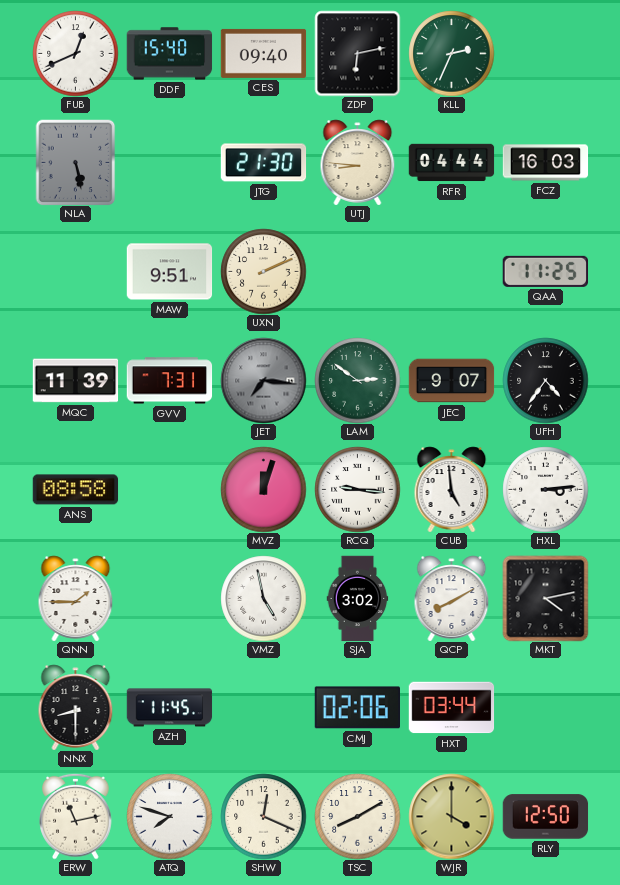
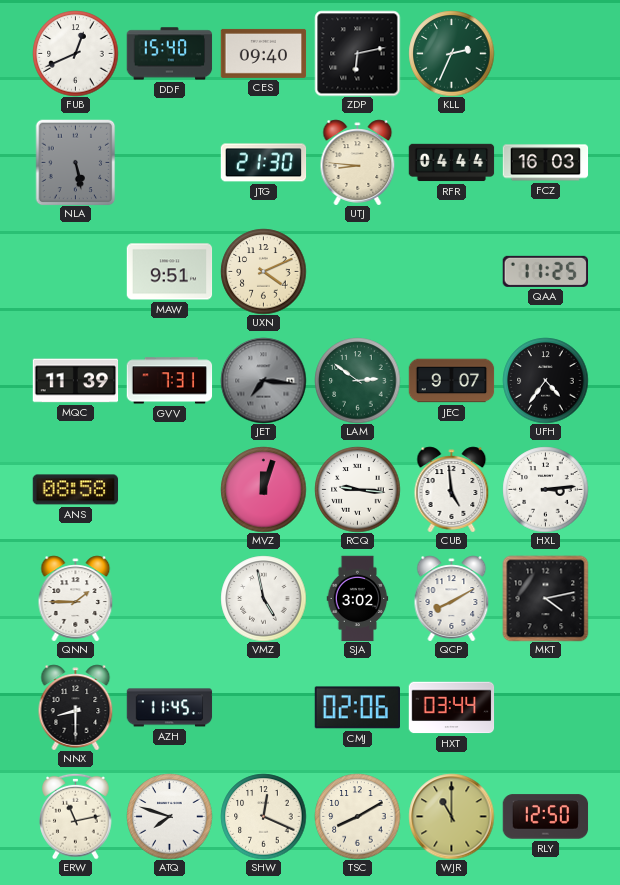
UXN: 2:11 -> 4:11 (263, 271)
WJR: 4:00 -> 11:00 (451, 816)
